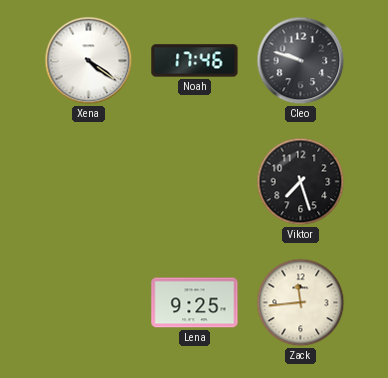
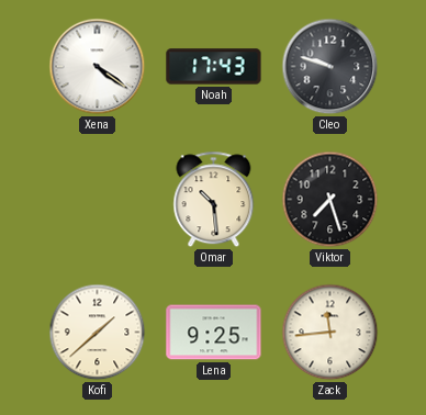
Noah: 17:46 -> 17:43 (214, 67)
Omar: none -> 10:29 (214, 200)
Kofi: none -> 1:38 (98, 333)
